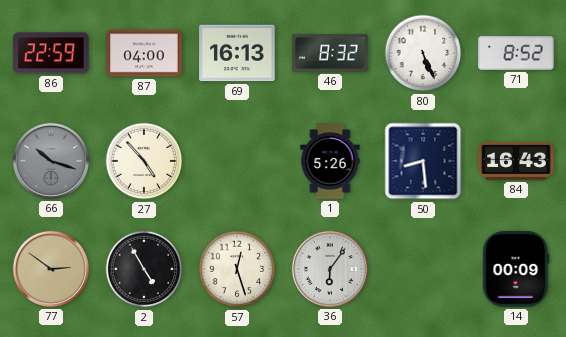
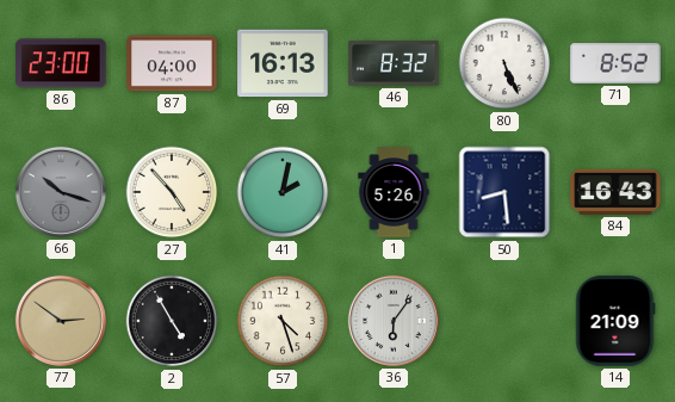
86: 22:59 -> 23:00 (61, 63)
41: none -> 2:02 (283, 192)
57: 12:27 -> 4:27 (283, 321)
14: 00:09 -> 21:09 (615, 321)
